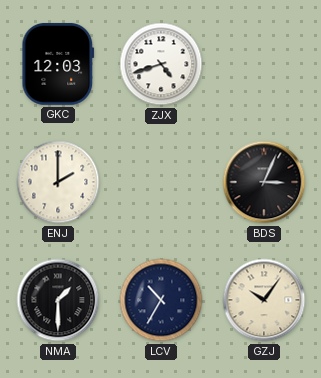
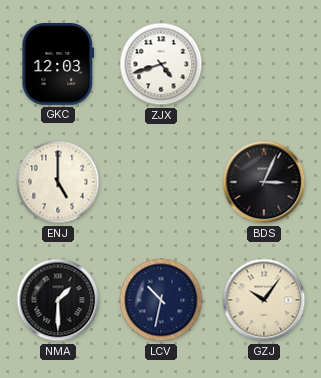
ENJ: 2:00 -> 5:00 (58, 182)
LCV: 10:35 -> 10:32 (161, 300)
